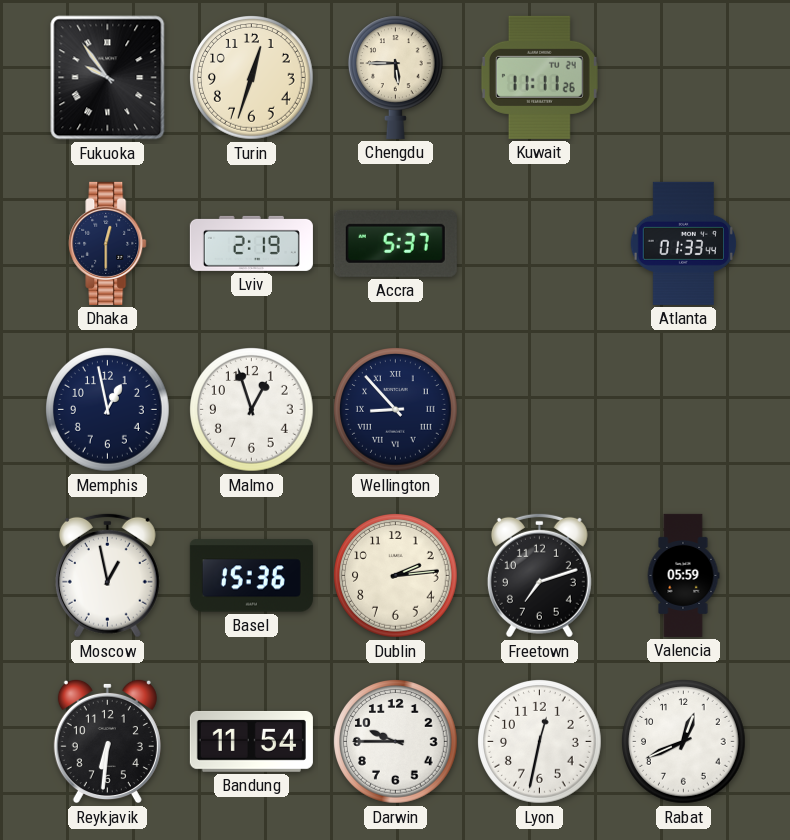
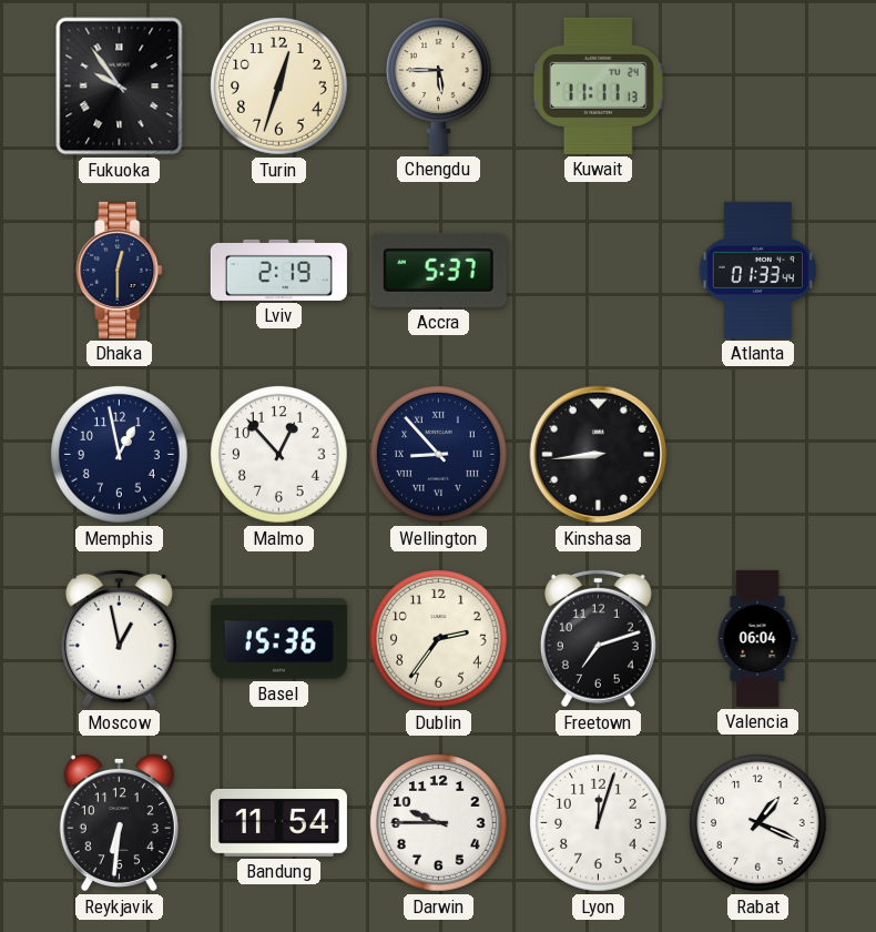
Kuwait: 11:11:26 -> 11:11:13 (598, 85)
Malmo: 12:57 -> 12:53 (279, 455)
Kinshasa: none -> 8:44 (599, 455)
Dublin: 2:14 -> 2:36 (439, 639)
Valencia: 05:59 -> 06:04 (757, 638)
Lyon: 12:32 -> 12:03 (599, 823)
Rabat: 12:41 -> 1:19 (758, 823)
